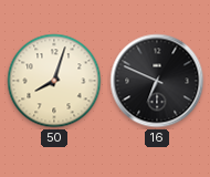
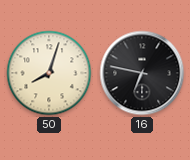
16: 6:49 -> 6:47 (142, 73)
